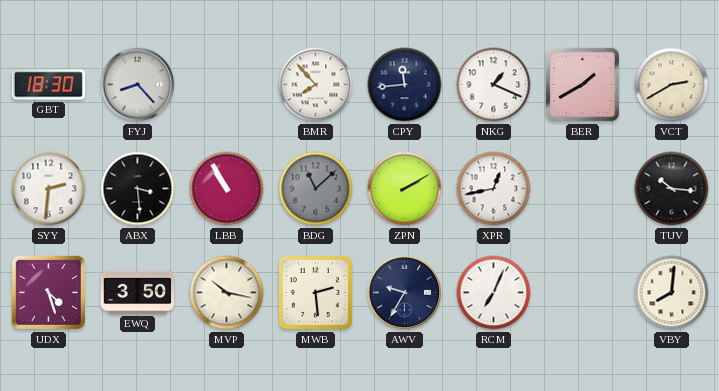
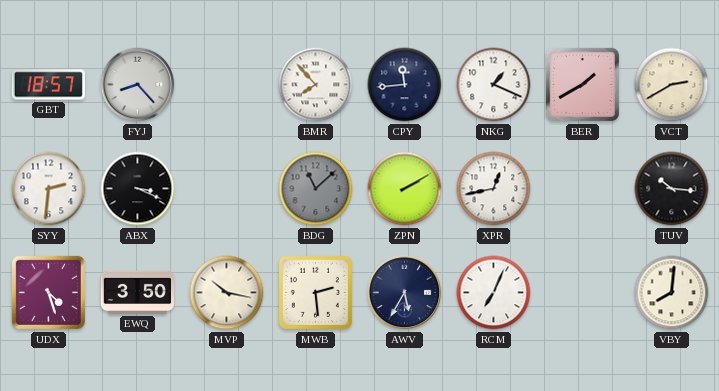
GBT: 18:30 -> 18:57 (48, 85)
ABX: 3:29 -> 3:19 (138, 189)
LBB: 10:55 -> none (227, 189)
AWV: 9:35 -> 5:35 (405, 293)
